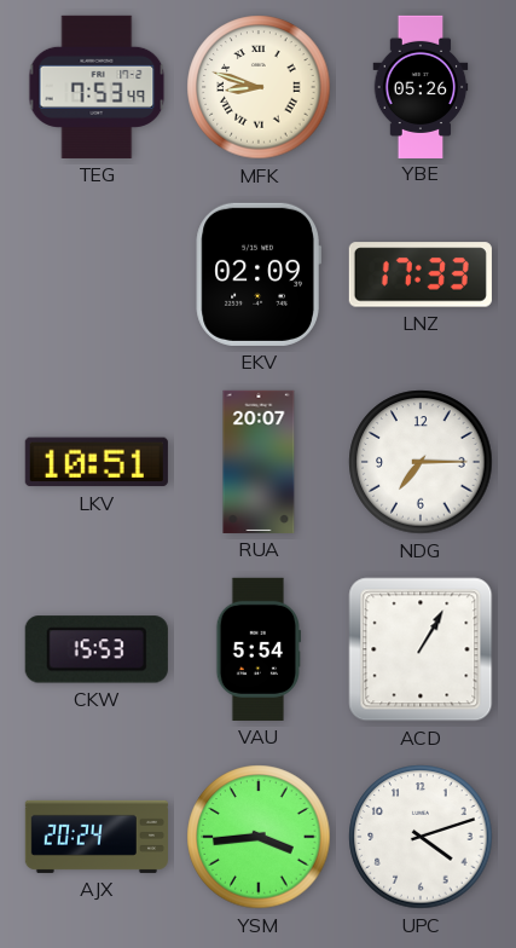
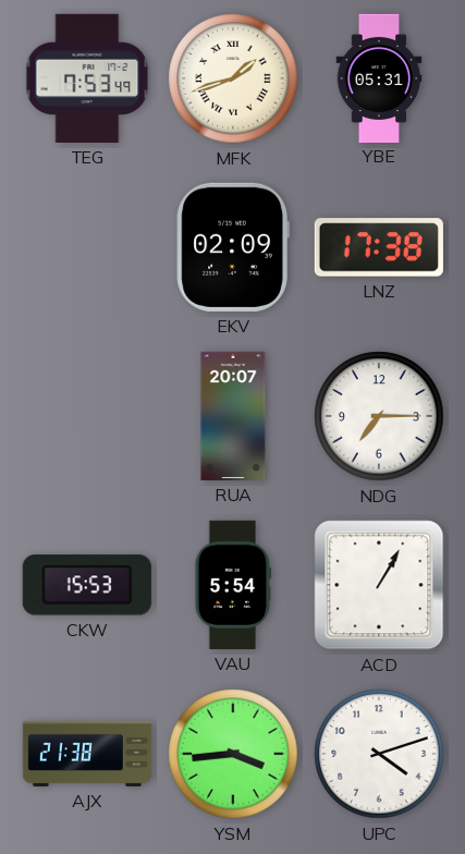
MFK: 8:48 -> 1:42 (233, 78)
YBE: 05:26 -> 05:31 (379, 77)
LNZ: 17:33 -> 17:38 (379, 247)
LKV: 10:51 -> none (97, 462)
AJX: 20:24 -> 21:38 (87, 754)
